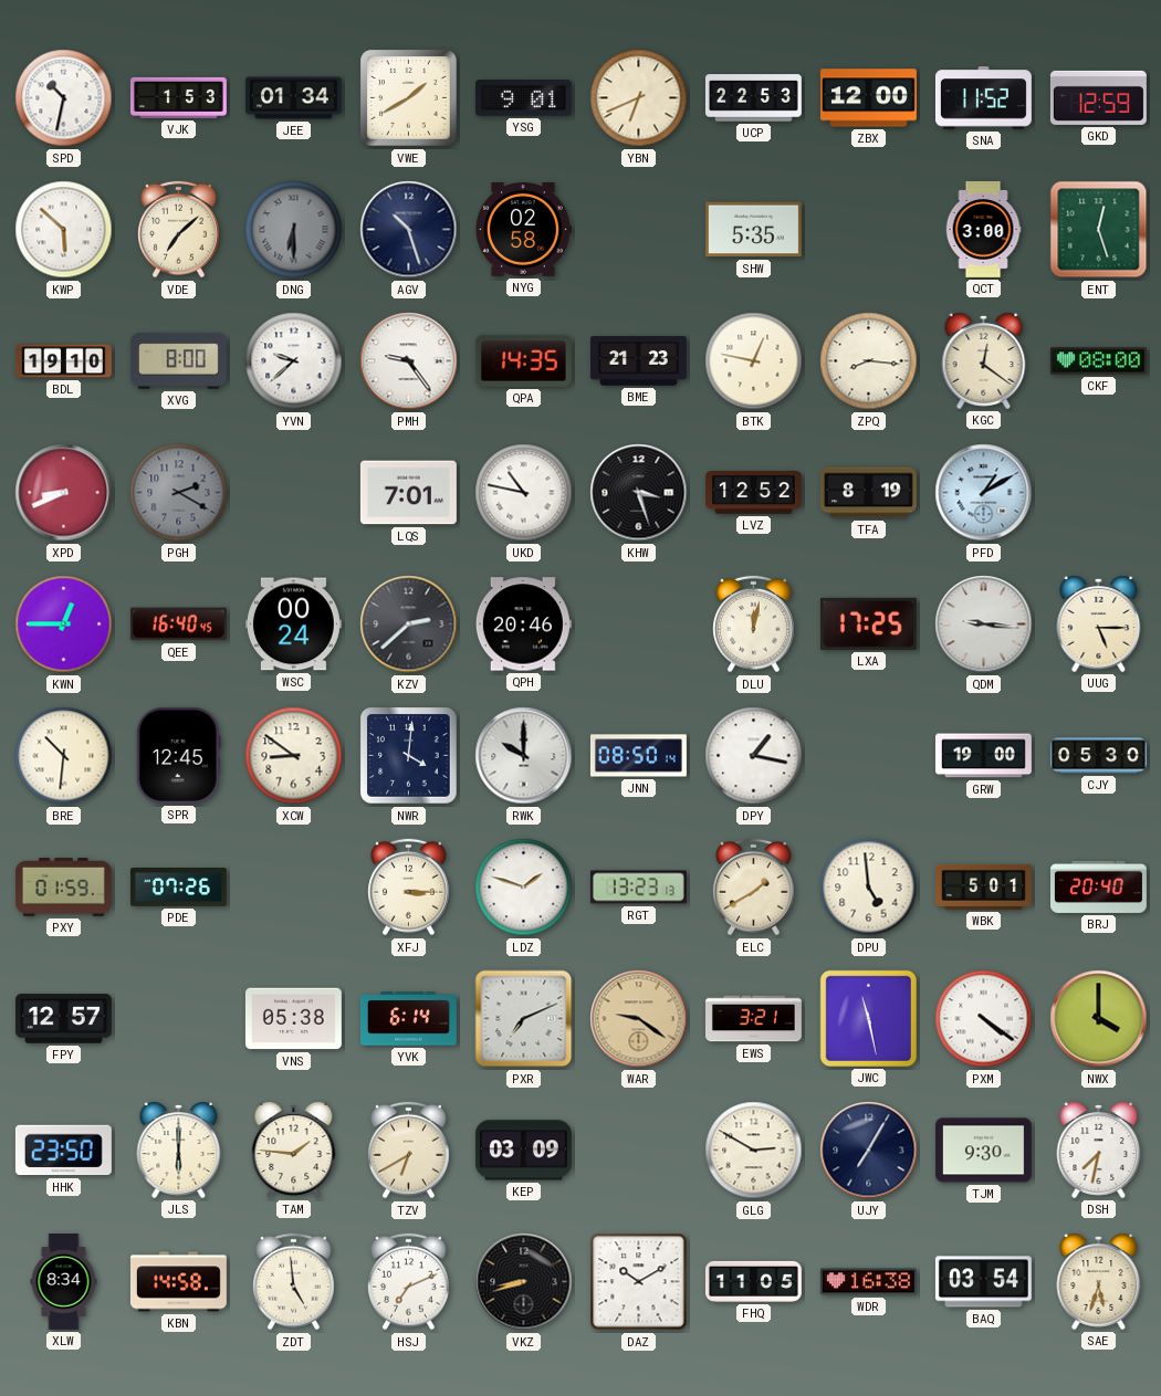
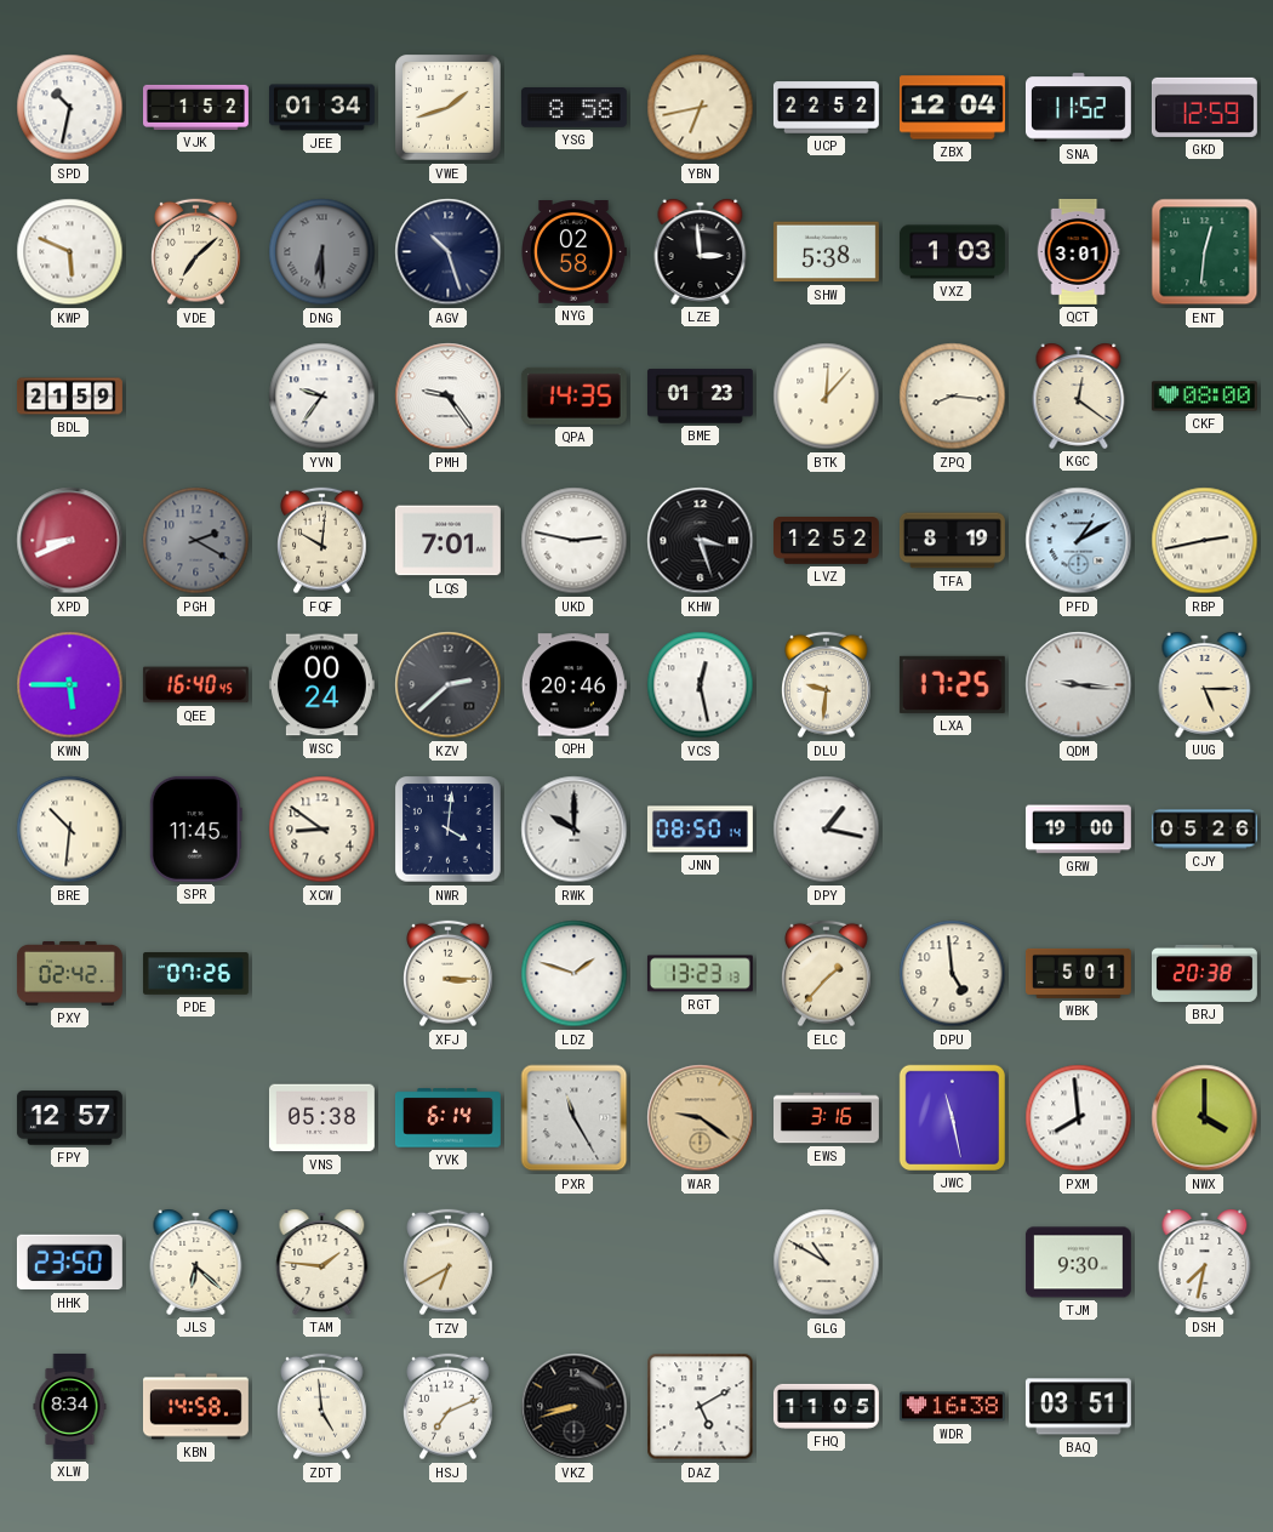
VJK: 1:53 -> 1:52 (195, 107)
VWE: 1:40 -> 1:42 (449, 108)
YSG: 9:01 -> 8:58 (573, 108)
YBN: 6:41 -> 6:43 (701, 108)
UCP: 22:53 -> 22:52 (826, 108)
ZBX: 12:00 -> 12:04 (952, 108)
KWP: 5:52 -> 5:49 (70, 252)
LZE: none -> 2:59 (701, 251)
SHW: 5:35 -> 5:38 (826, 252)
VXZ: none -> 1:03 (952, 252)
QCT: 3:00 -> 3:01 (1078, 251)
ENT: 12:27 -> 12:31 (1205, 252)
BDL: 19:10 -> 21:59 (70, 397)
XVG: 8:00 -> none (178, 361)
YVN: 9:38 -> 9:36 (322, 397)
BME: 21:23 -> 01:23 (700, 397)
BTK: 12:47 -> 12:07 (827, 397)
FQF: none -> 10:01 (322, 541)
UKD: 10:47 -> 2:47 (575, 541)
RBP: none -> 2:43 (1205, 541)
KWN: 12:45 -> 5:45 (70, 685)
VCS: none -> 12:28 (701, 685)
DLU: 12:02 -> 9:31 (827, 685)
SPR: 12:45 -> 11:45 (195, 828)
CJY: 05:30 -> 05:26 (1204, 830)
PXY: 01:59 -> 02:42 (69, 973)
ELC: 1:40 -> 1:37 (827, 974)
BRJ: 20:40 -> 20:38 (1205, 973)
PXR: 7:11 -> 11:25 (575, 1118)
EWS: 3:21 -> 3:16 (827, 1118)
PXM: 4:21 -> 7:59 (1079, 1118)
JLS: 6:00 -> 6:22 (196, 1262)
KEP: 03:09 -> none (523, 1151)
GLG: 2:50 -> 10:50 (827, 1263)
UJY: 7:05 -> none (869, 1151)
DAZ: 10:10 -> 5:10 (701, 1407)
BAQ: 03:54 -> 03:51 (1078, 1407)
SAE: 5:33 -> none (1099, 1281)
